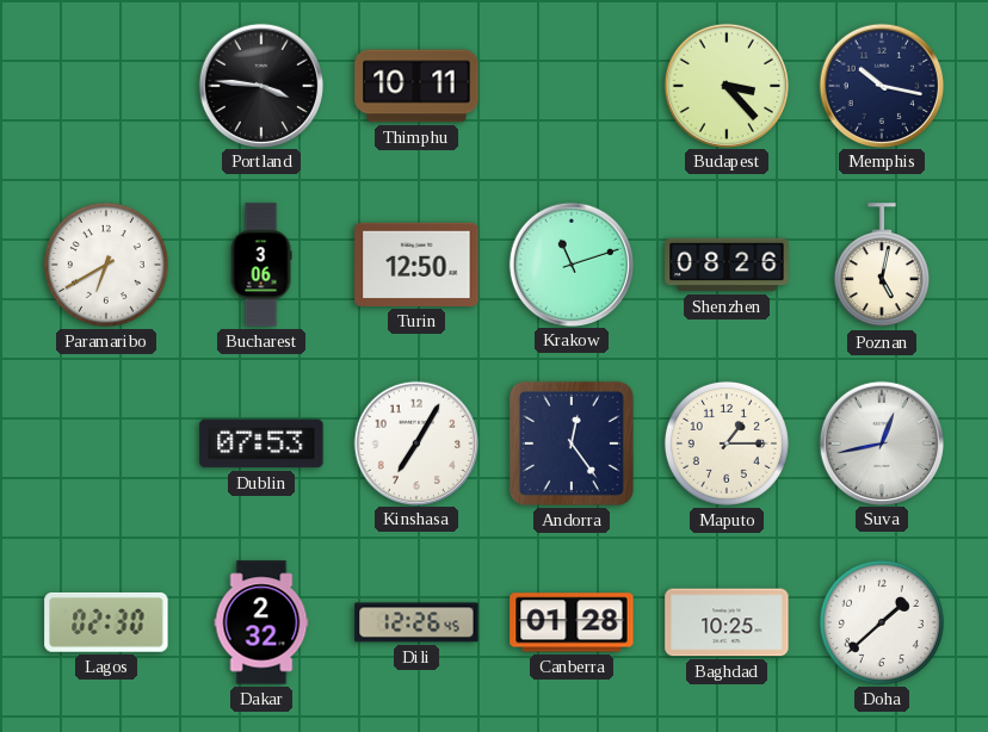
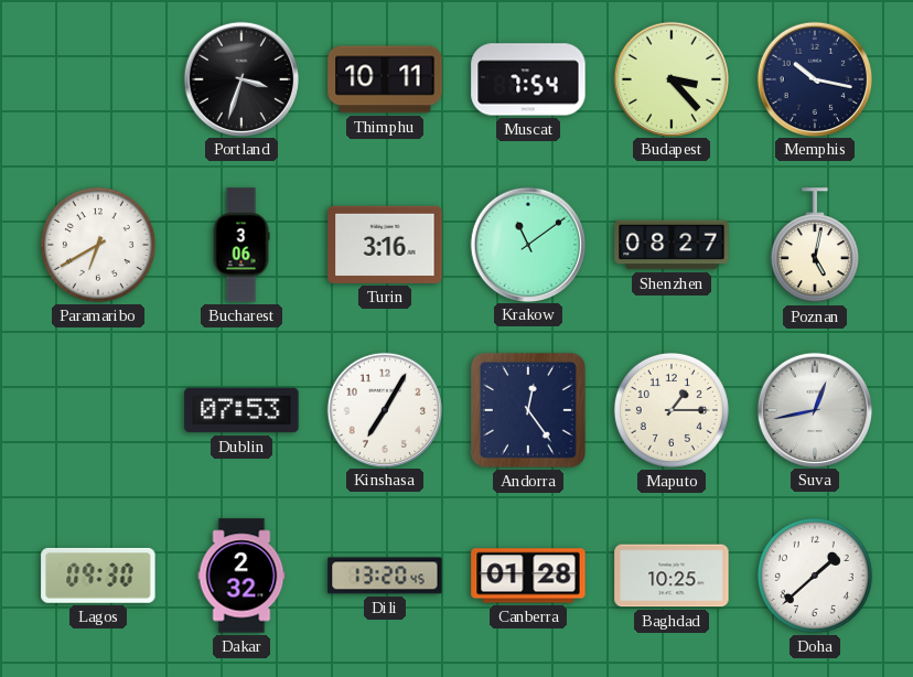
Portland: 3:46 -> 3:33 (240, 78)
Muscat: none -> 7:54 (528, 79)
Turin: 12:50 -> 3:16 (385, 245)
Krakow: 11:12 -> 11:09 (527, 244)
Shenzhen: 08:26 -> 08:27 (672, 245)
Lagos: 02:30 -> 09:30 (98, 576)
Dili: 12:26 -> 13:20 (385, 576)
